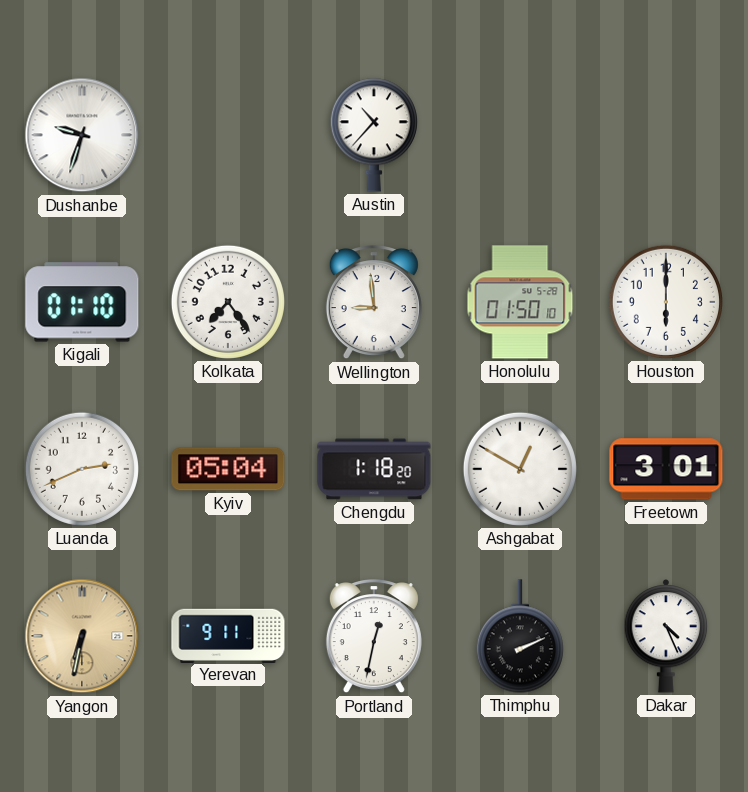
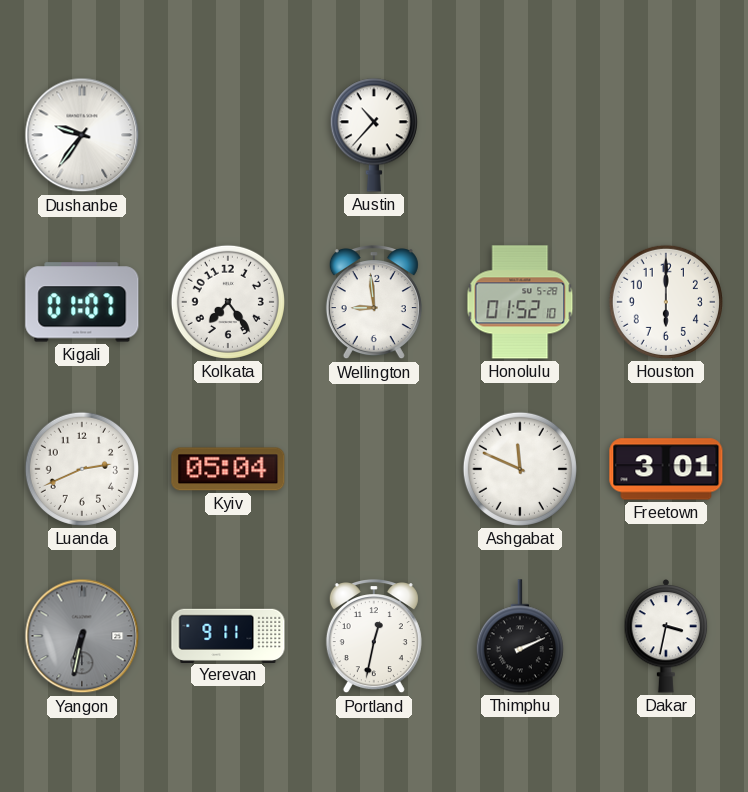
Dushanbe: 9:33 -> 9:36 (82, 135)
Kigali: 01:10 -> 01:07 (82, 302)
Honolulu: 01:50 -> 01:52 (520, 302)
Chengdu: 1:18 -> none (374, 469)
Ashgabat: 12:50 -> 11:49 (520, 469)
Yangon dial: champagne -> grey (82, 636)
Dakar: 4:26 -> 3:32 (666, 636)
